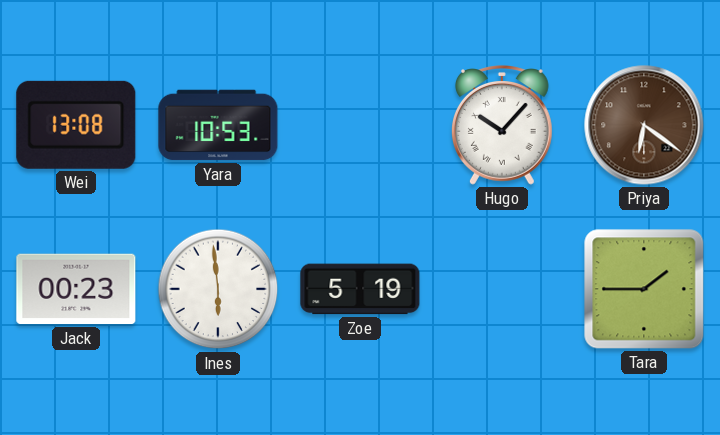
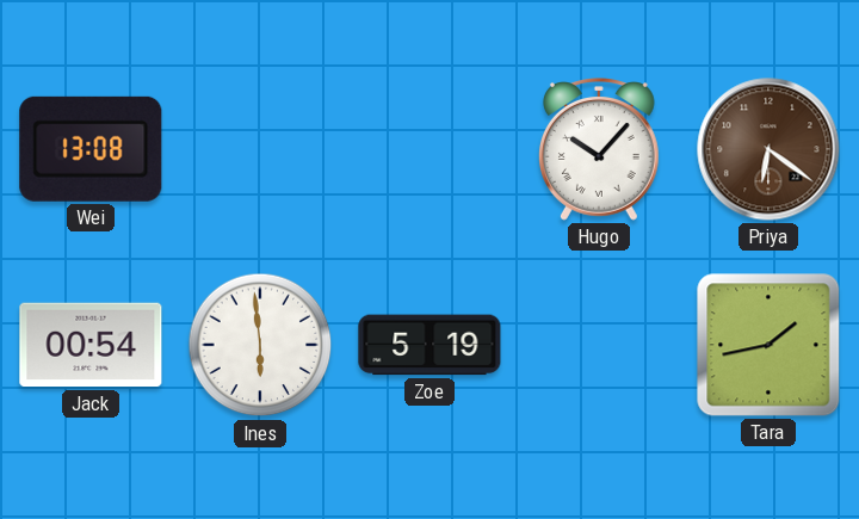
Yara: 10:53 -> none (218, 125)
Jack: 00:23 -> 00:54 (91, 345)
Tara: 1:45 -> 1:43 (768, 345)
